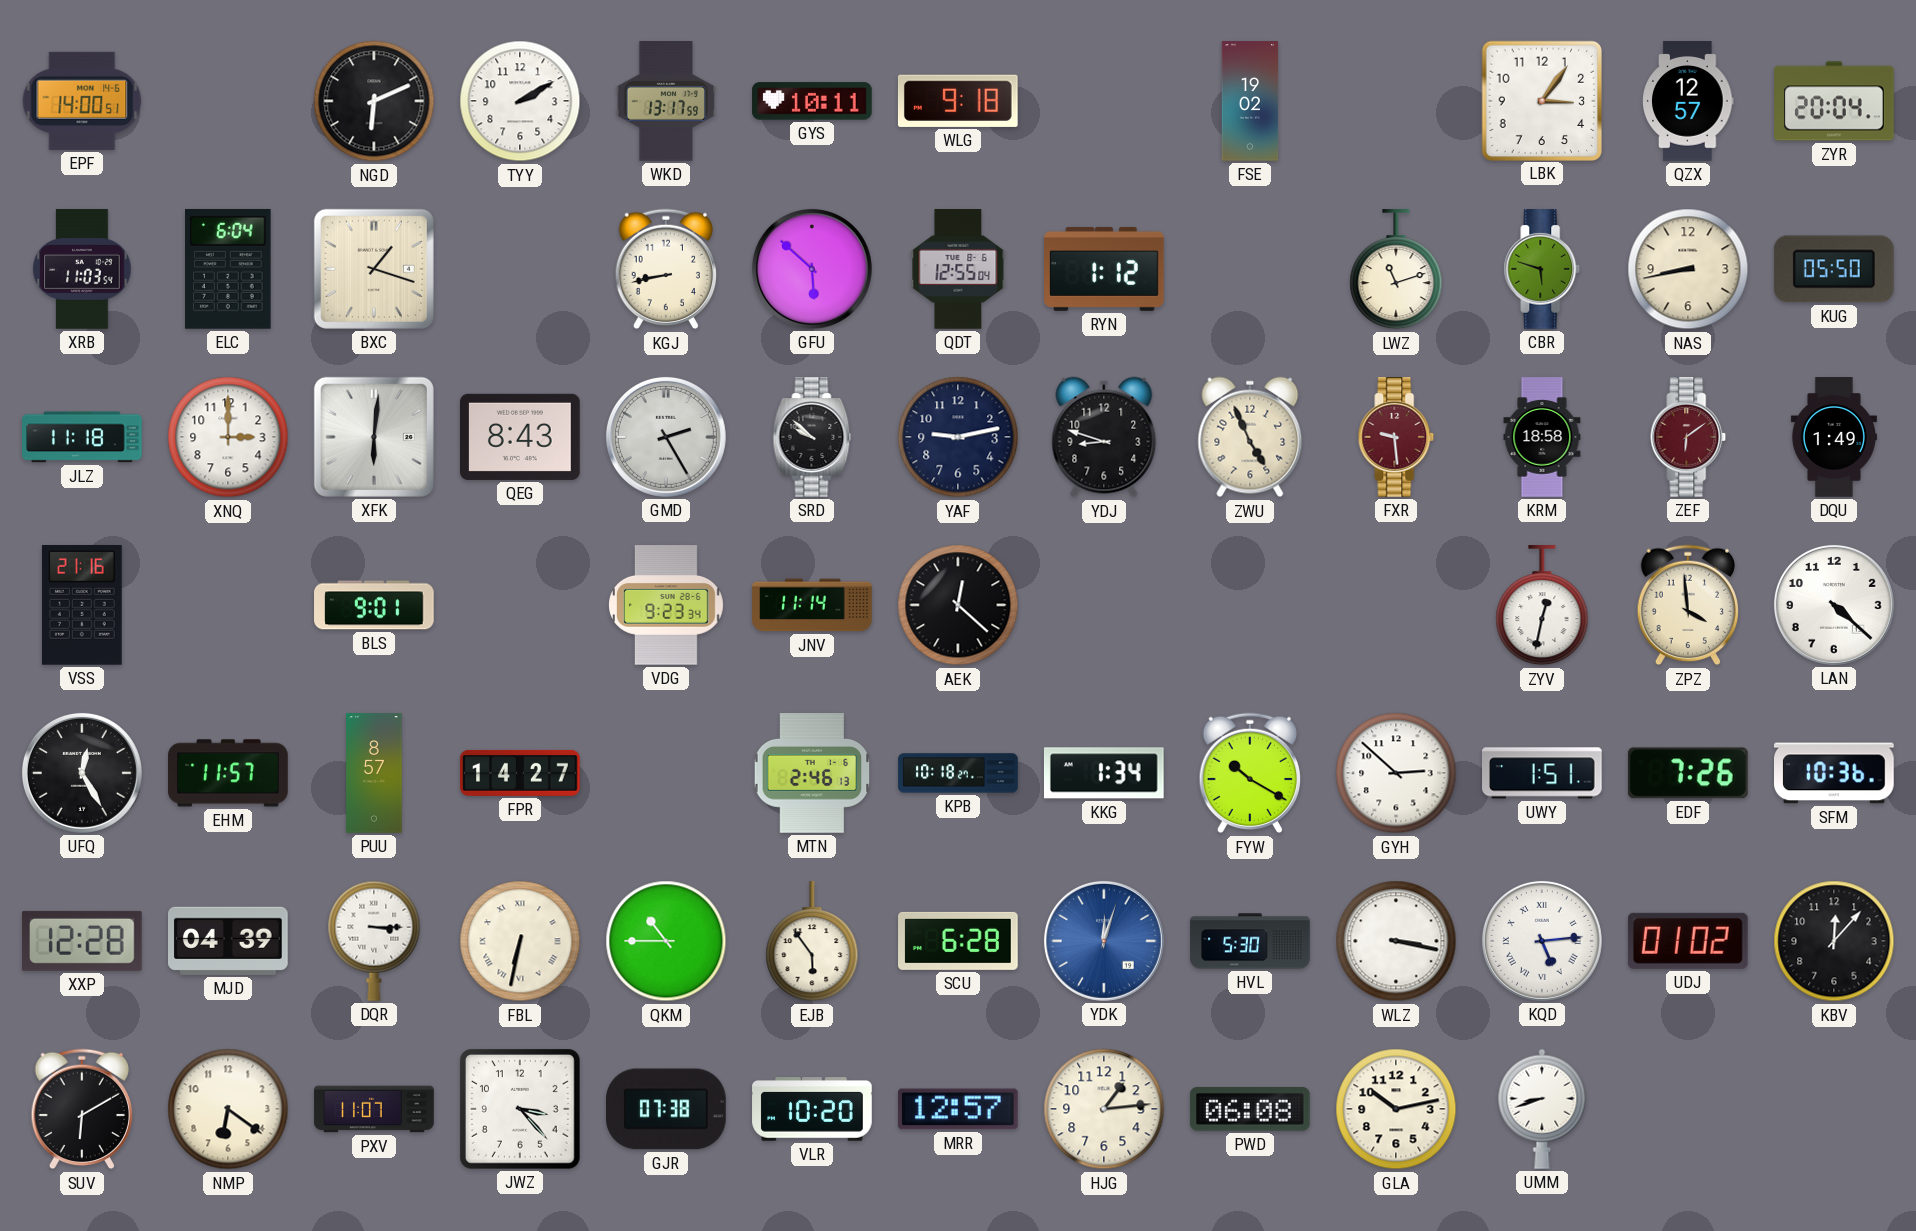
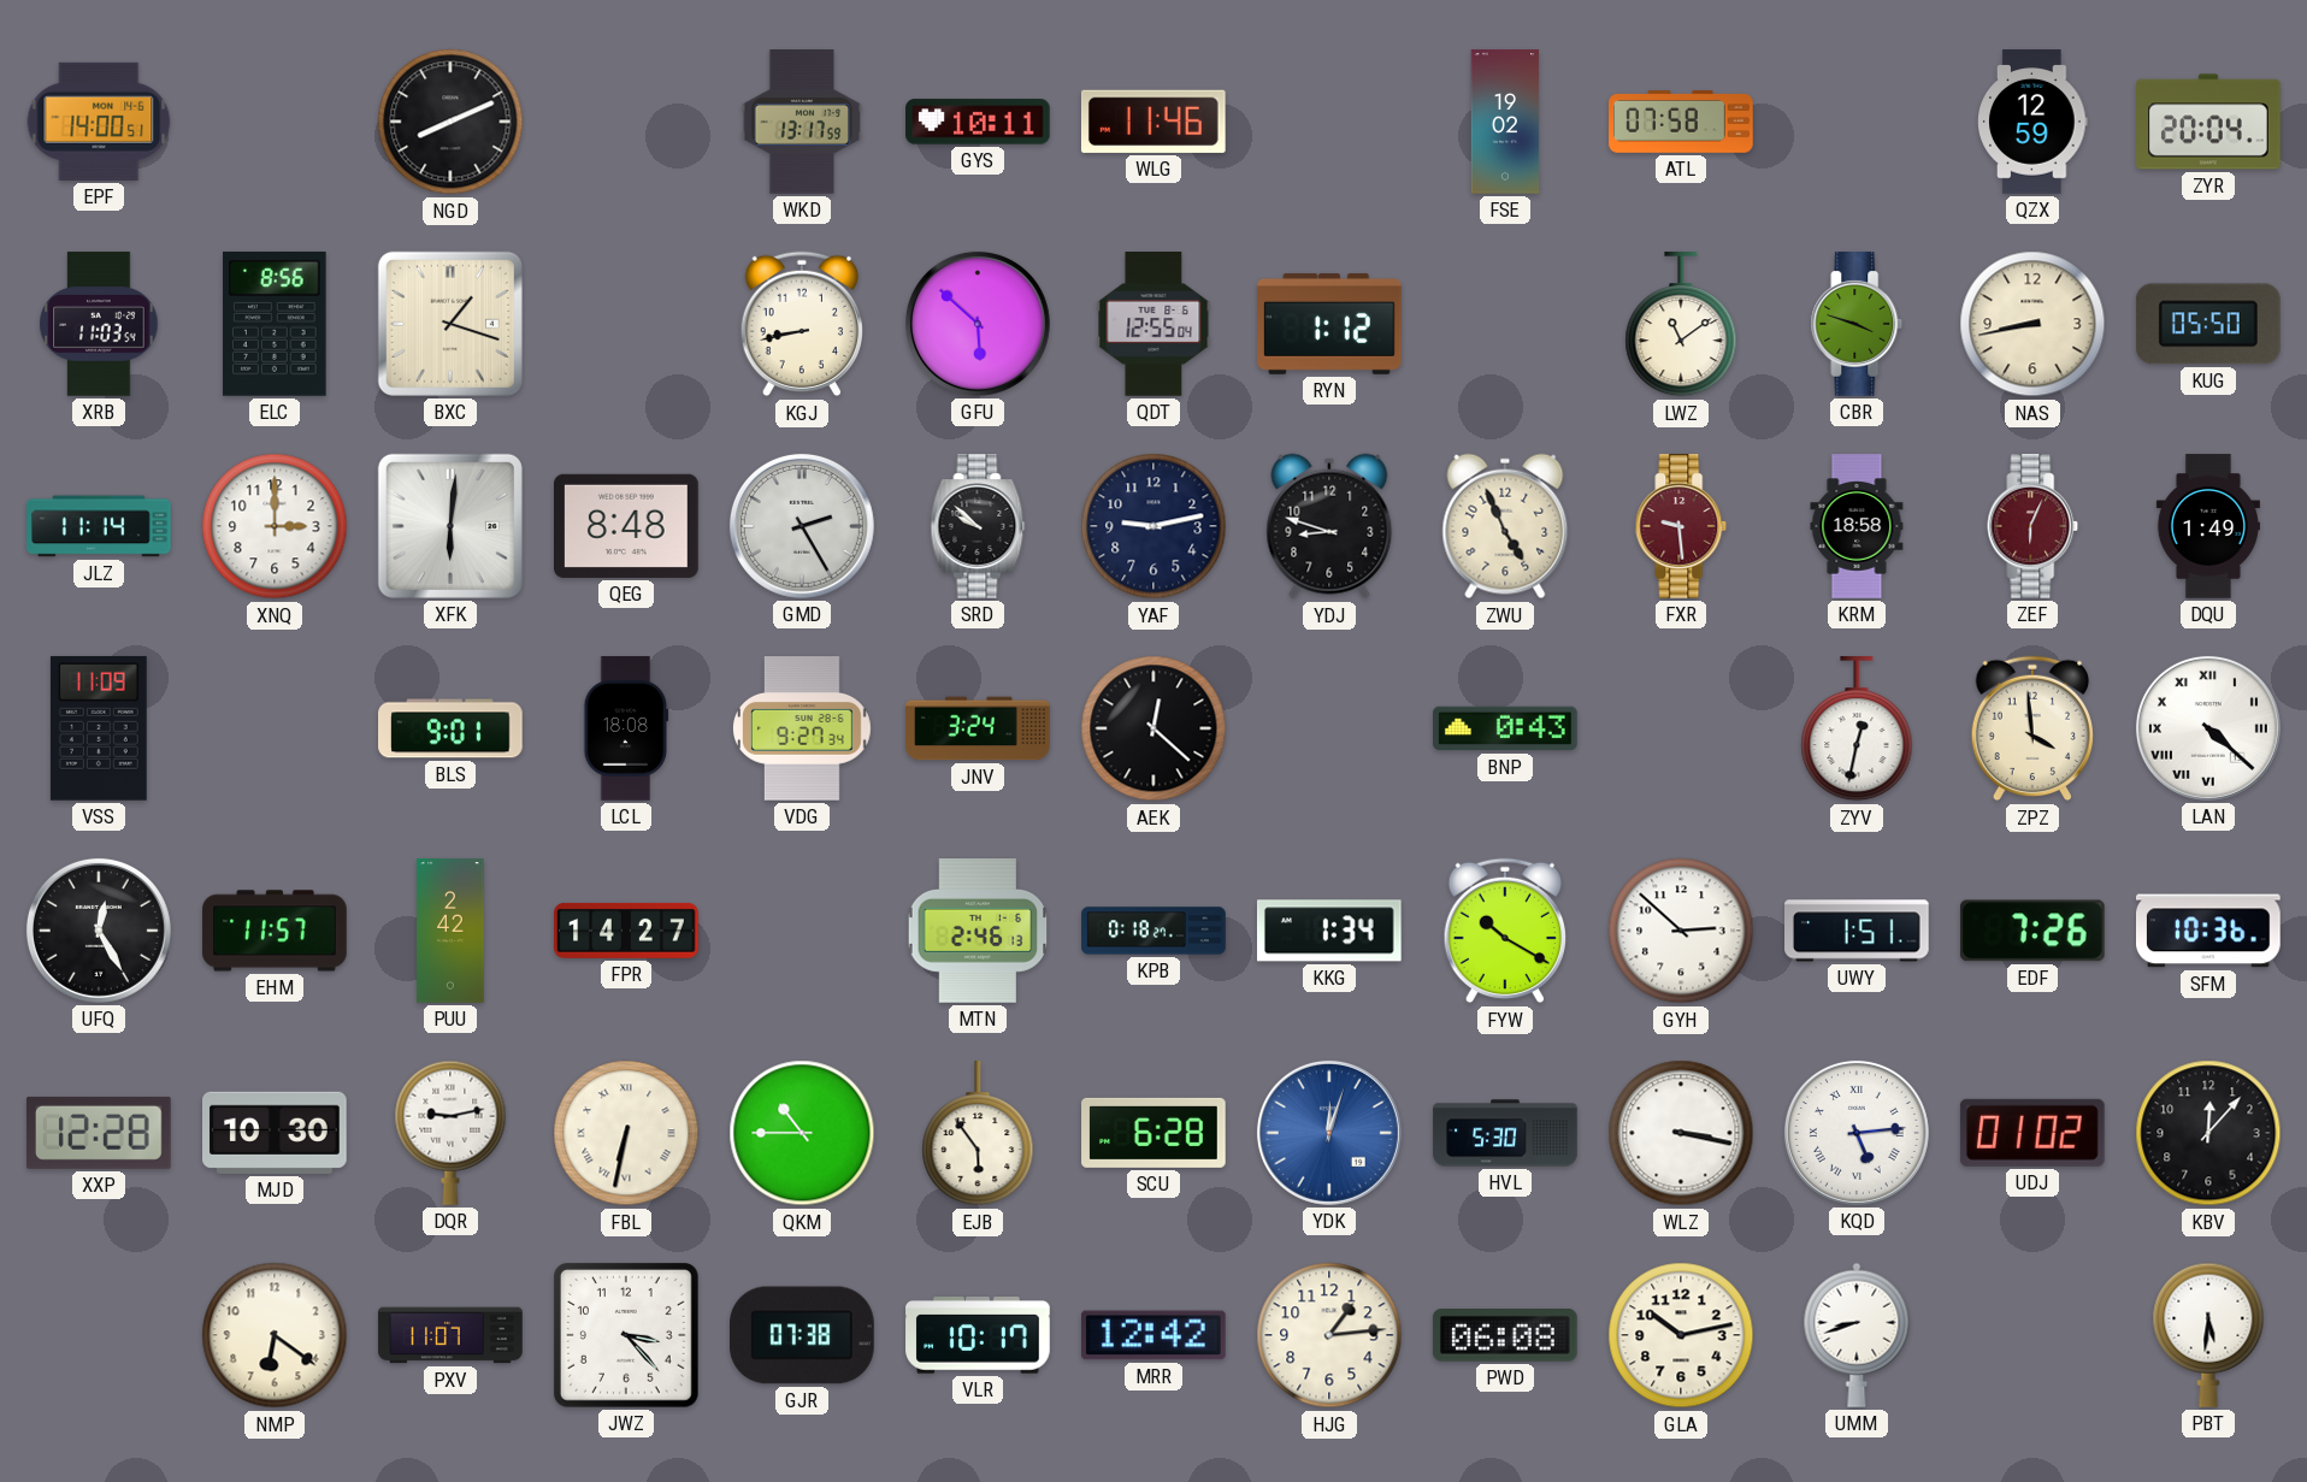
NGD: 6:11 -> 8:11 (450, 122)
TYY: 2:10 -> none (520, 101)
WLG: 9:18 -> 11:46 (1153, 122)
ATL: none -> 07:58 (1681, 123)
LBK: 3:06 -> none (1541, 100)
QZX: 12:57 -> 12:59 (2032, 122)
ELC: 6:04 -> 8:56 (275, 324)
LWZ: 11:12 -> 11:09 (1681, 325)
CBR: 5:48 -> 3:48 (1857, 324)
JLZ: 11:18 -> 11:14 (99, 526)
QEG: 8:43 -> 8:48 (627, 526)
ZEF: 6:09 -> 6:04 (2032, 526)
VSS: 21:16 -> 11:09 (99, 728)
LCL: none -> 18:08 (626, 728)
VDG: 9:23 -> 9:27 (803, 728)
JNV: 11:14 -> 3:24 (978, 728)
BNP: none -> 0:43 (1505, 728)
LAN numerals: Arabic -> Roman (2208, 728)
PUU: 8:57 -> 2:42 (450, 931)
KPB: 10:18 -> 0:18 (1153, 931)
MJD: 04:39 -> 10:30 (276, 1133)
DQR: 3:15 -> 9:13 (450, 1133)
SUV: 6:10 -> none (81, 1109)
VLR: 10:20 -> 10:17 (978, 1335)
MRR: 12:57 -> 12:42 (1153, 1335)
PBT: none -> 5:31 (2208, 1335)
